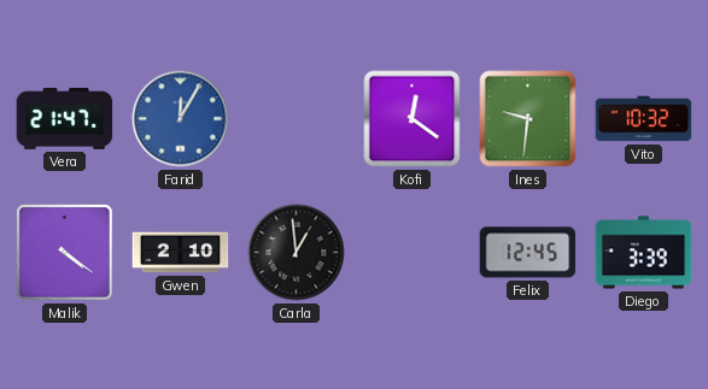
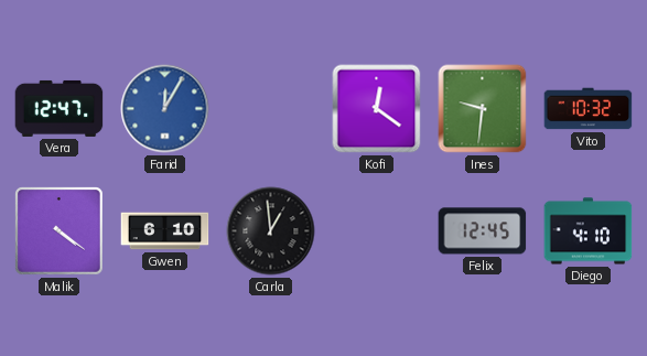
Vera: 21:47 -> 12:47 (60, 108)
Gwen: 2:10 -> 6:10 (165, 231)
Diego: 3:39 -> 4:10 (589, 231)
